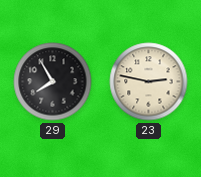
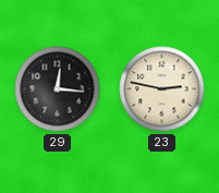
29: 7:55 -> 12:16 (58, 89)
